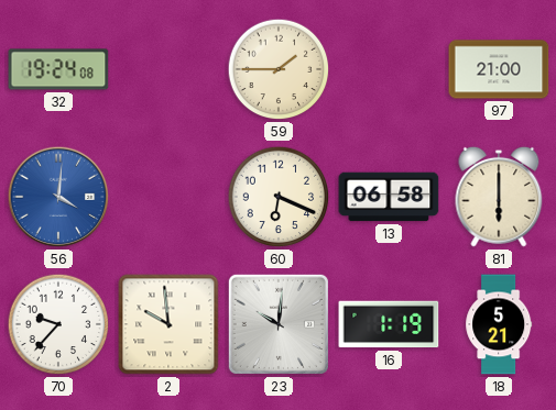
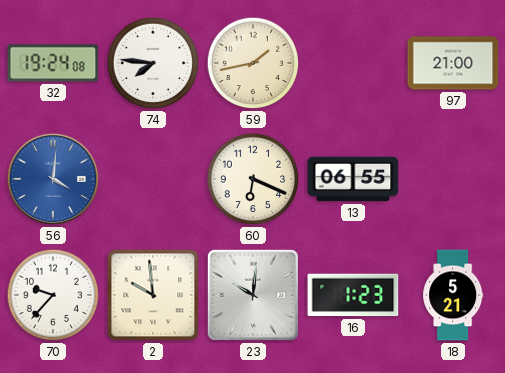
74: none -> 7:46 (153, 63)
59: 1:45 -> 1:43 (253, 63)
13: 06:58 -> 06:55 (353, 179)
81: 6:00 -> none (499, 197)
16: 1:19 -> 1:23 (353, 295)
